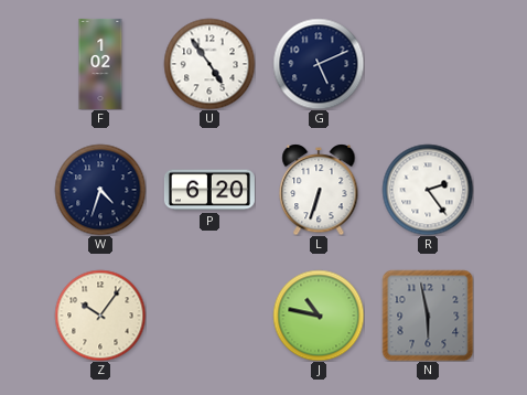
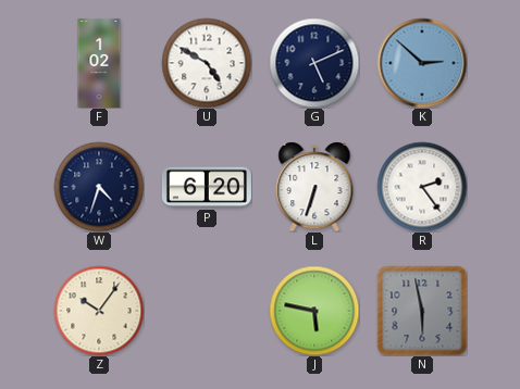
U: 4:54 -> 4:50 (207, 63)
K: none -> 2:52 (422, 63)
J: 10:47 -> 5:47 (314, 311)
